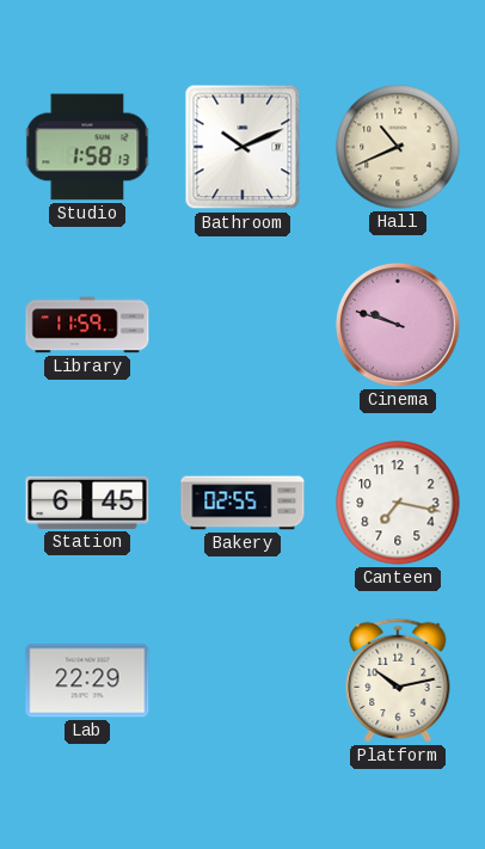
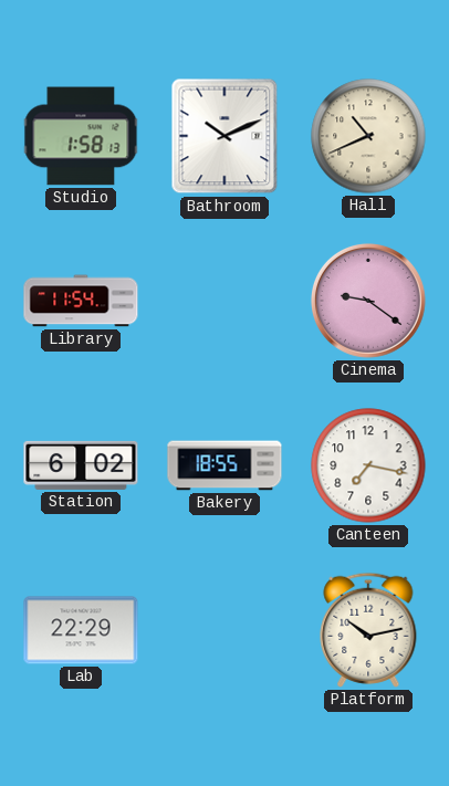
Library: 11:59 -> 11:54 (81, 301)
Cinema: 9:48 -> 9:21 (368, 301)
Station: 6:45 -> 6:02 (81, 465)
Bakery: 02:55 -> 18:55 (224, 465)
